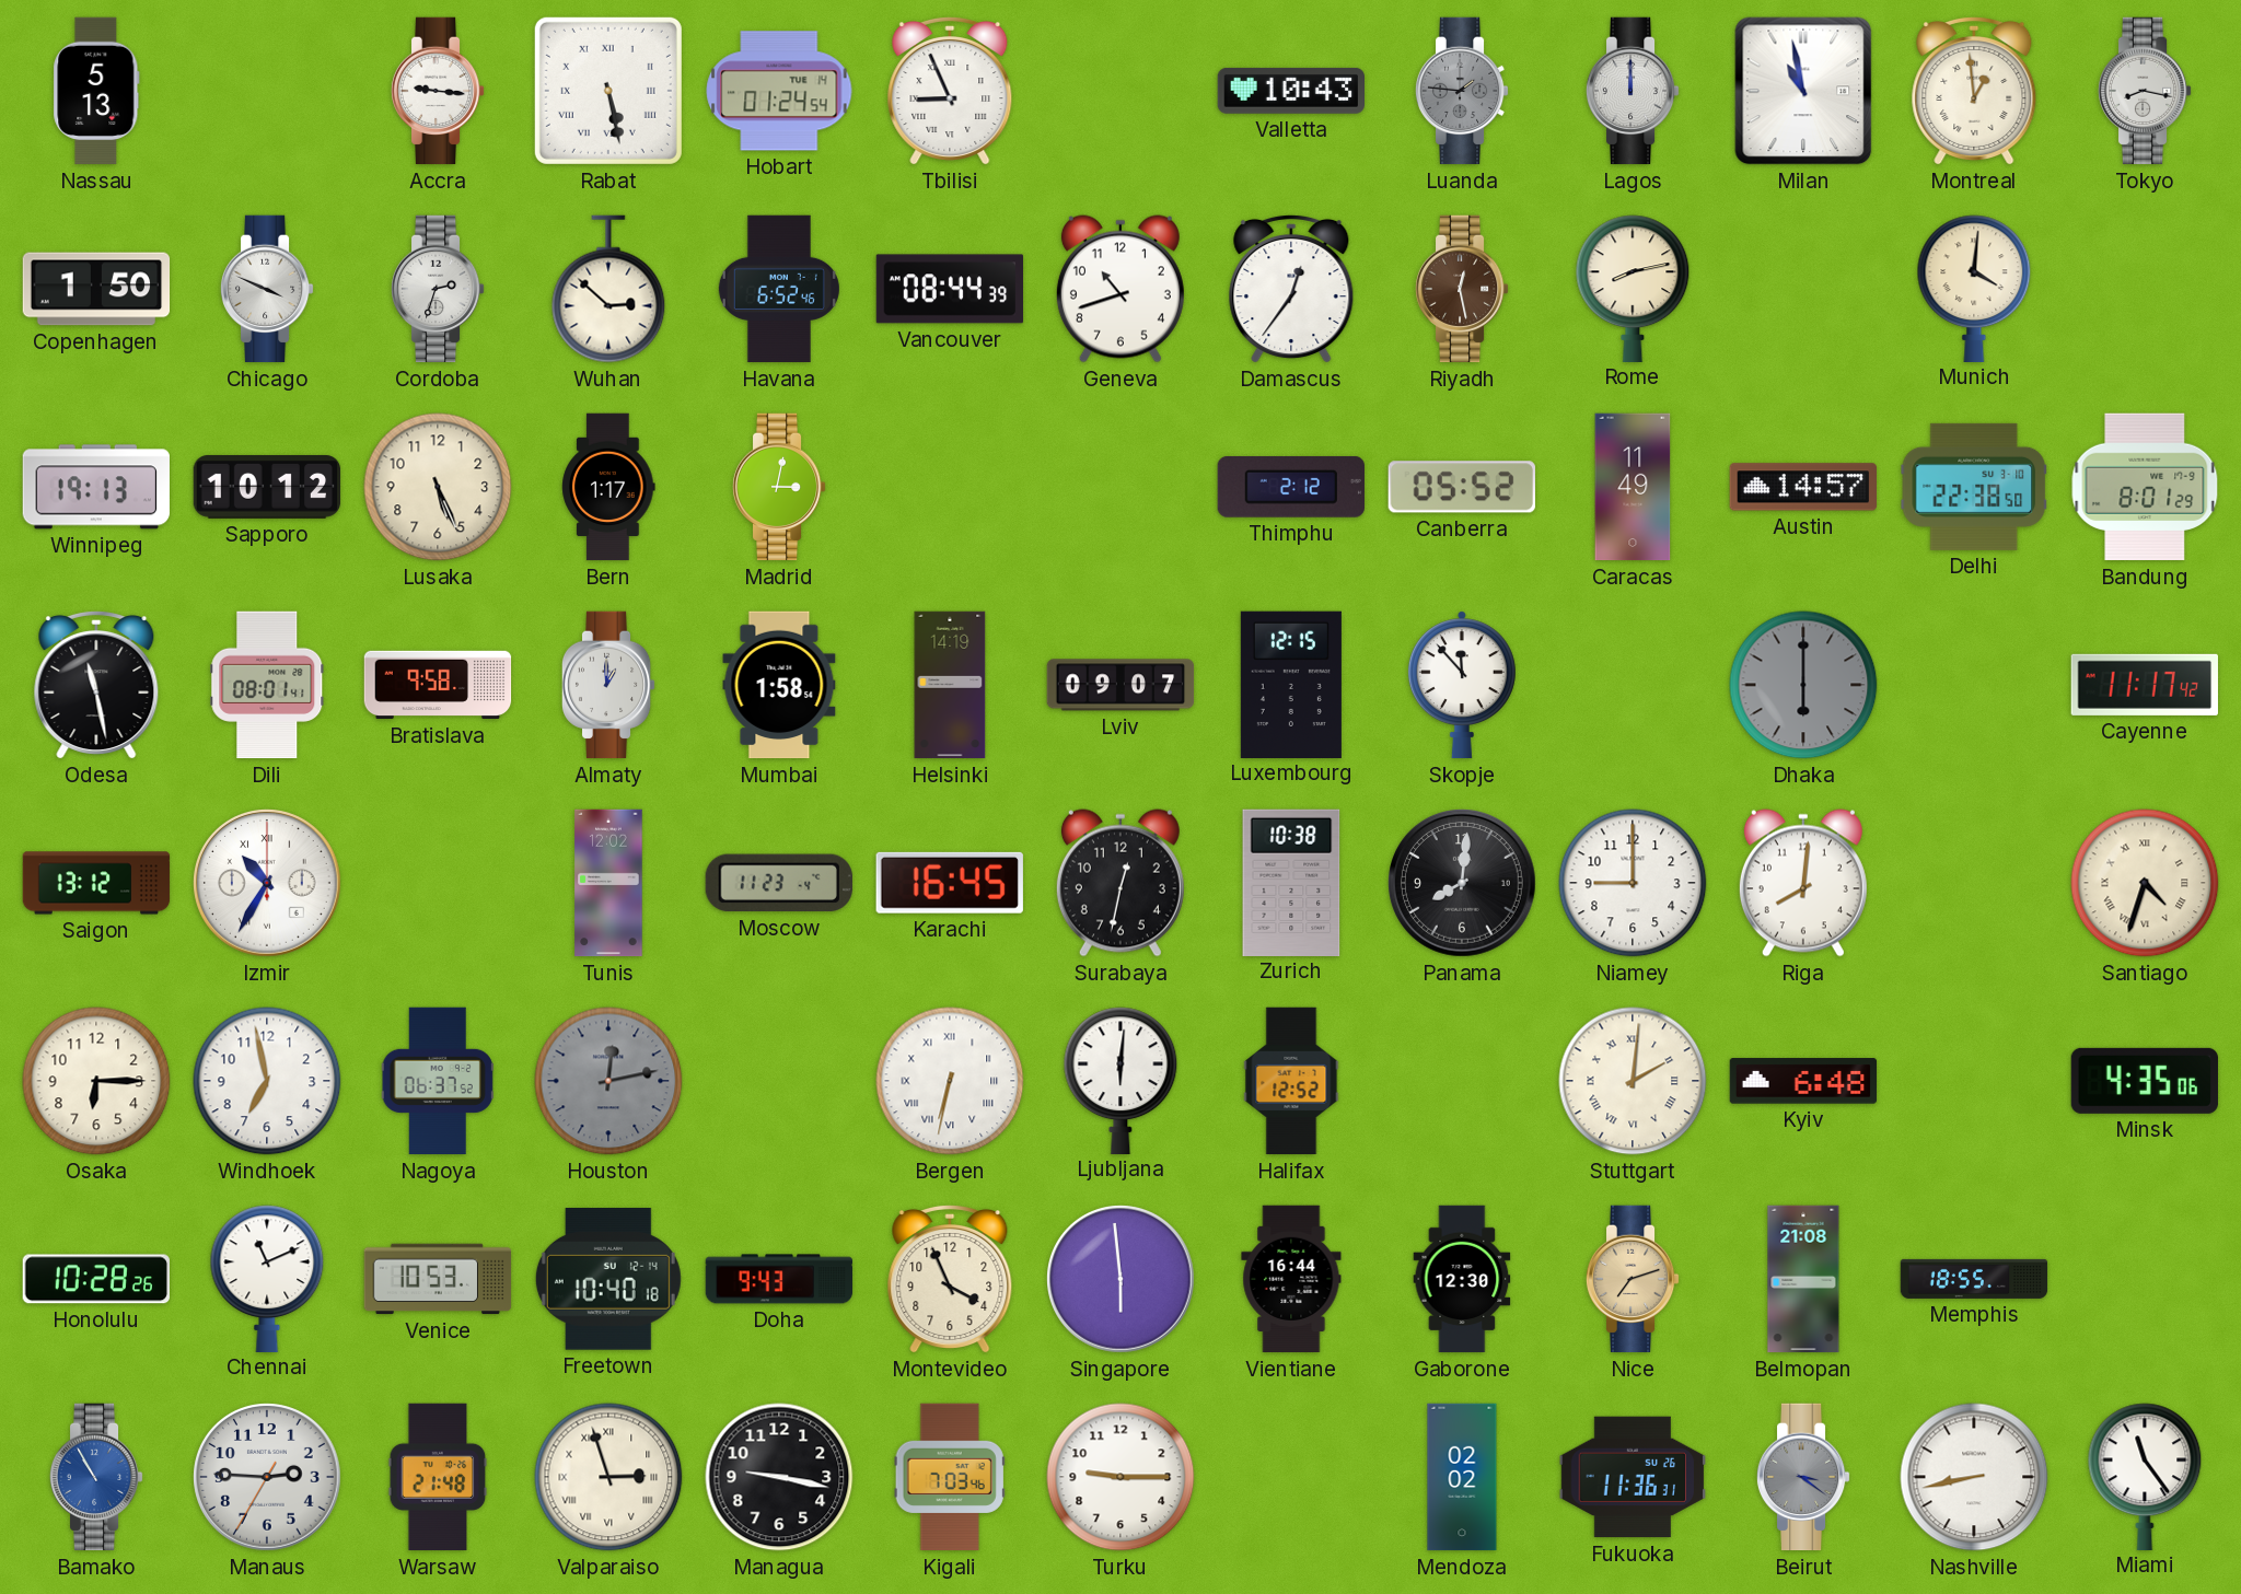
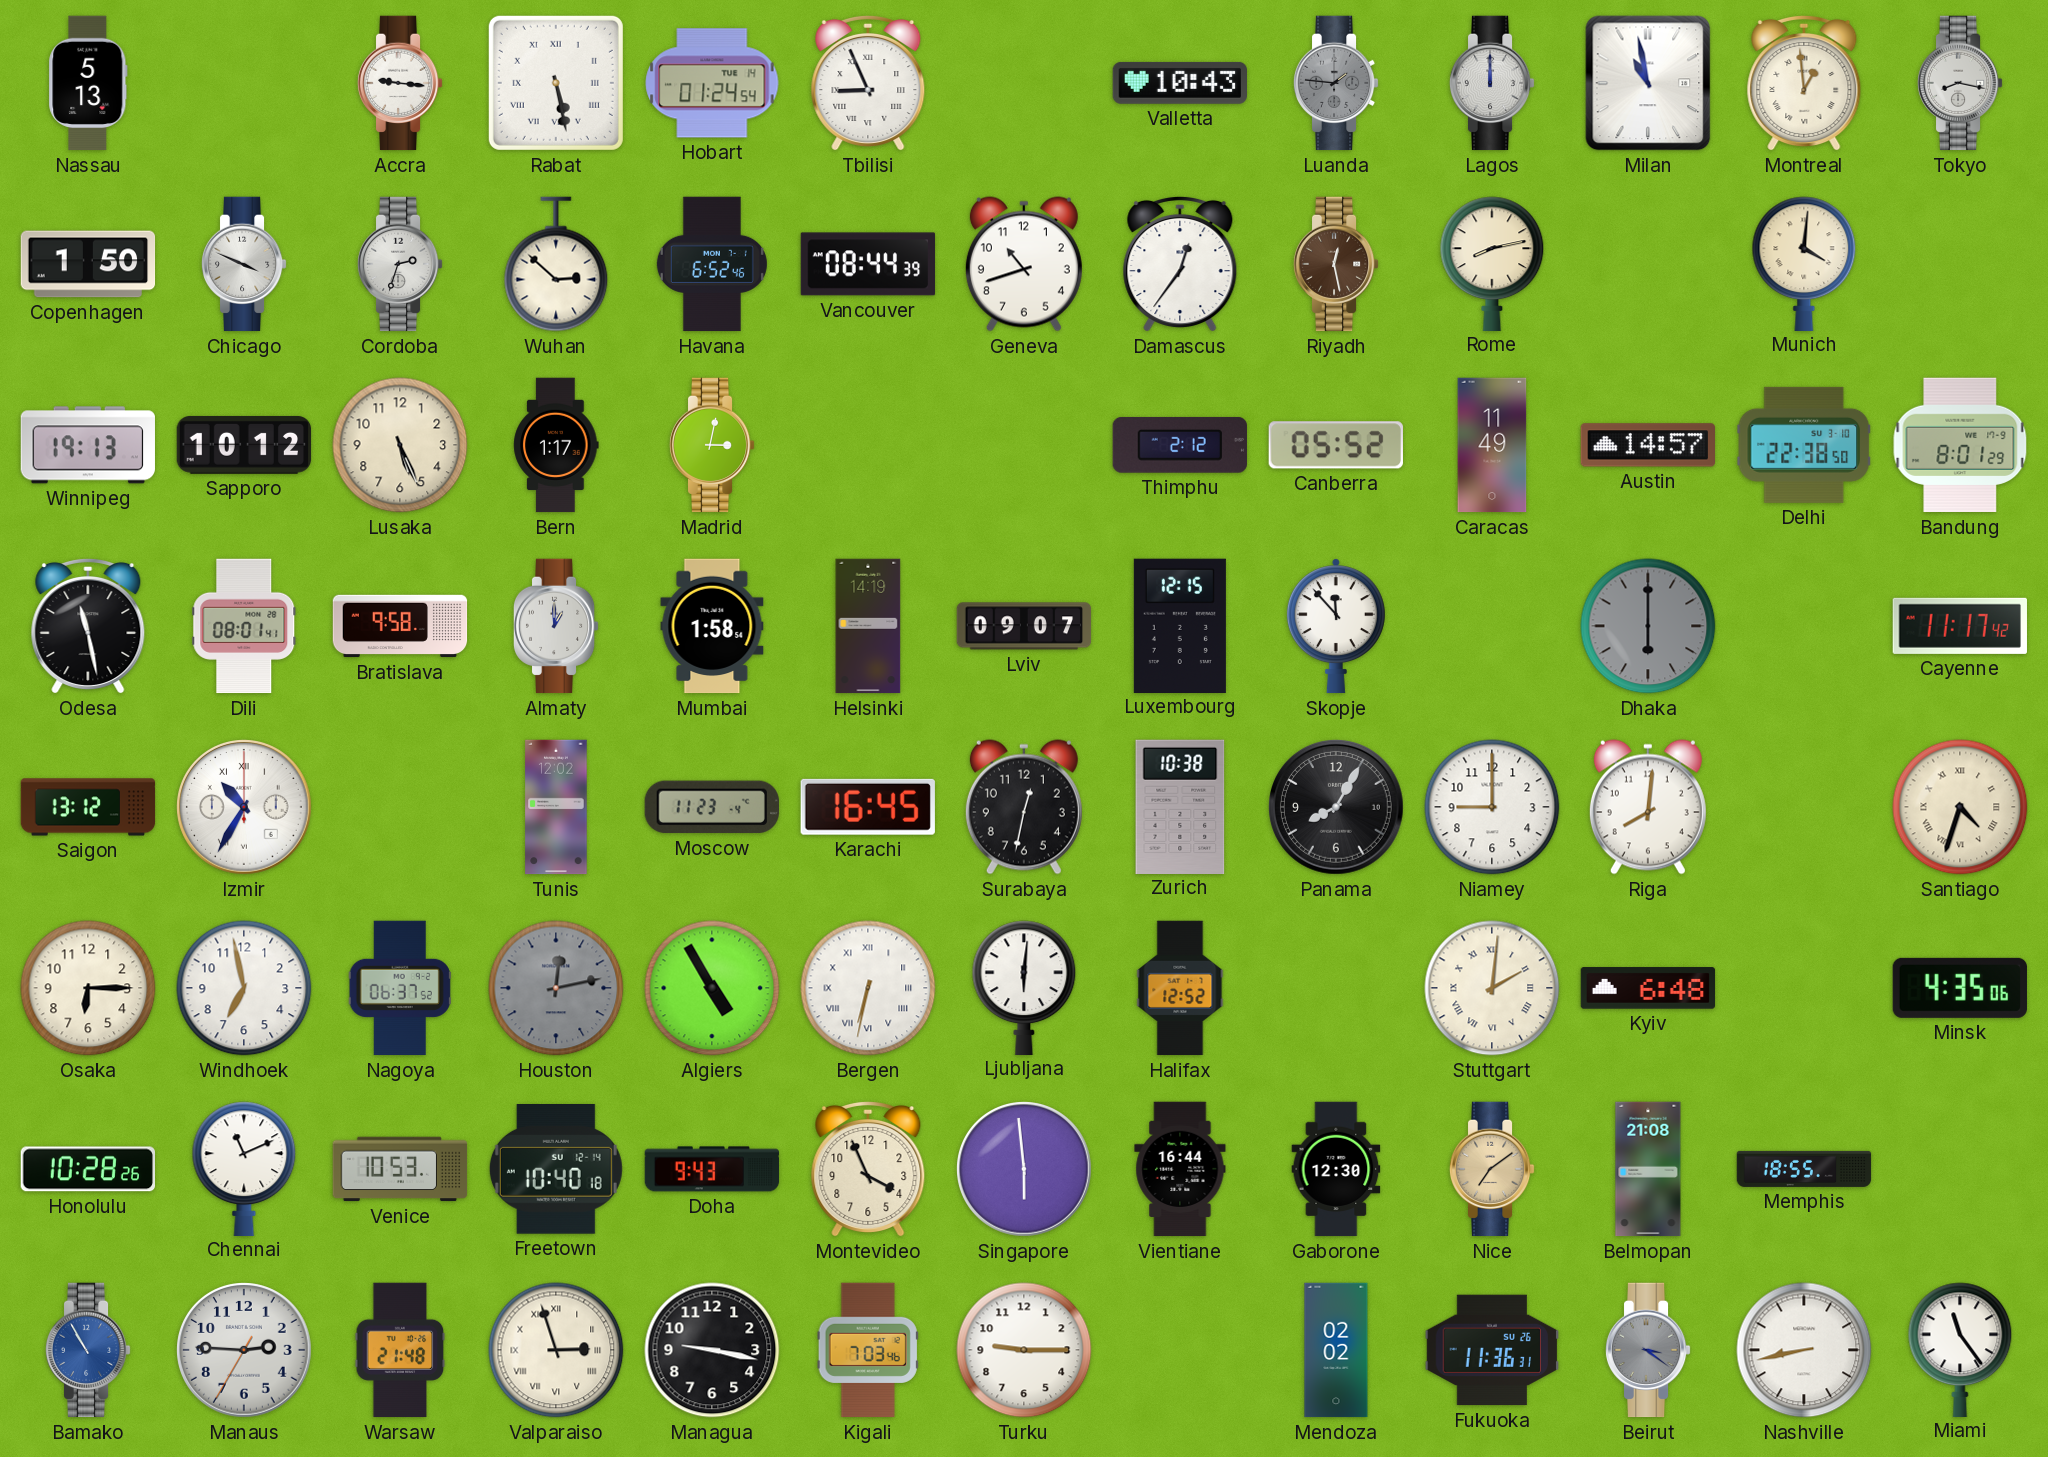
Panama: 8:01 -> 8:05 (1337, 808)
Algiers: none -> 4:55 (712, 988)
Nice: 7:12 -> 7:09 (1492, 1169)
